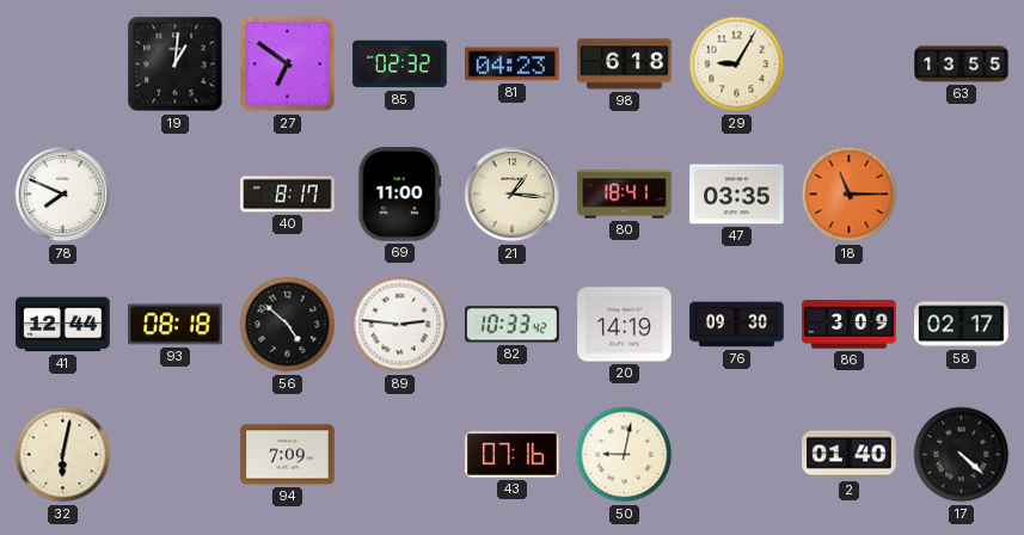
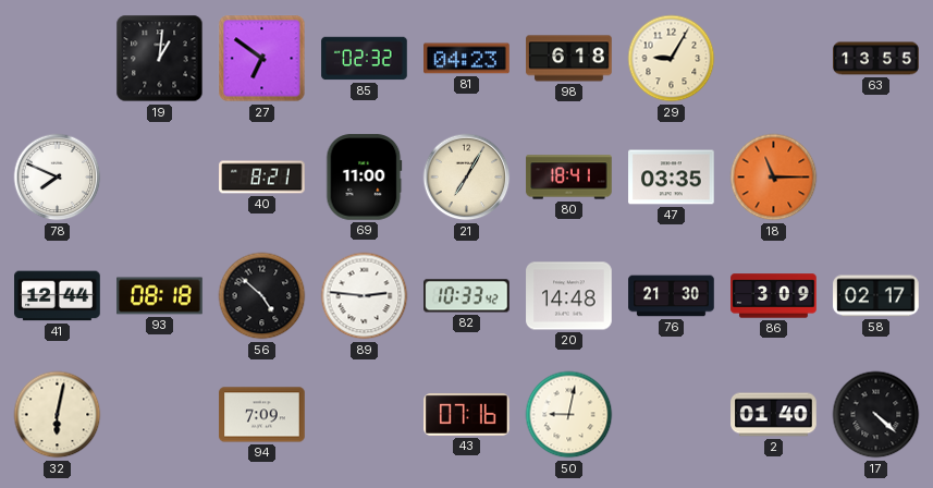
40: 8:17 -> 8:21 (262, 178)
21: 1:16 -> 7:05 (467, 178)
20: 14:19 -> 14:48 (569, 296)
76: 09:30 -> 21:30 (672, 296)
